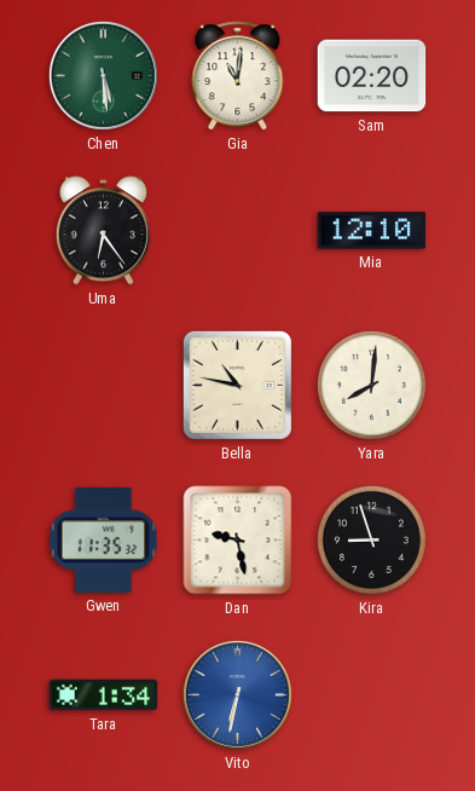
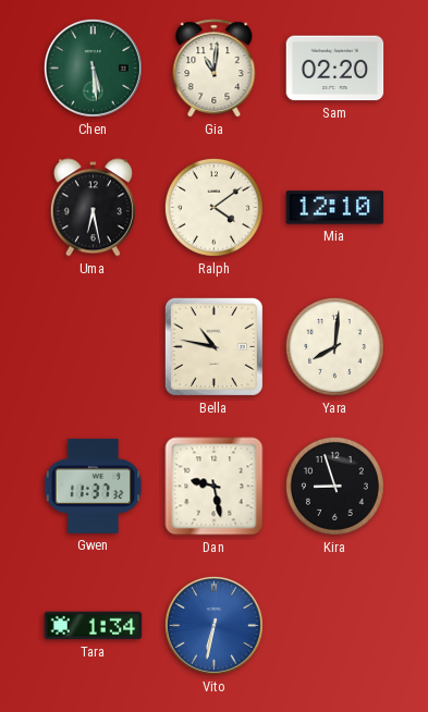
Uma: 6:24 -> 6:28 (93, 208)
Ralph: none -> 4:09 (213, 207)
Gwen: 11:35 -> 11:37 (94, 486)
